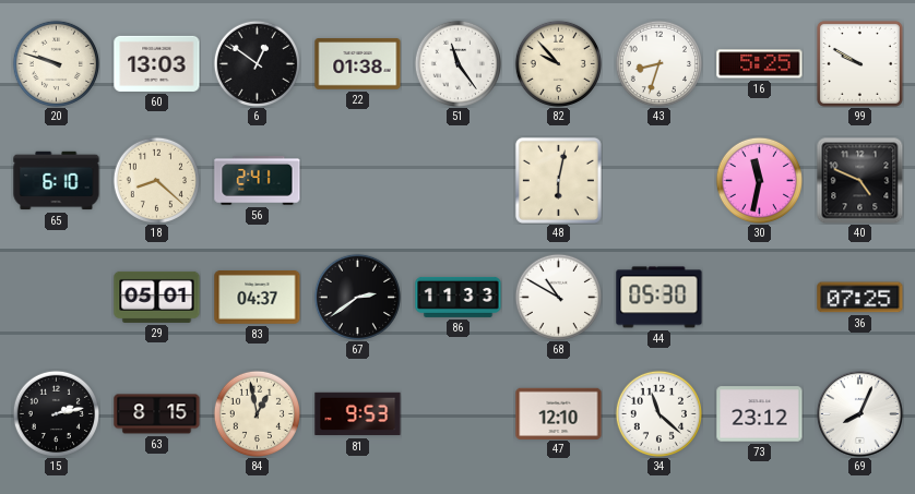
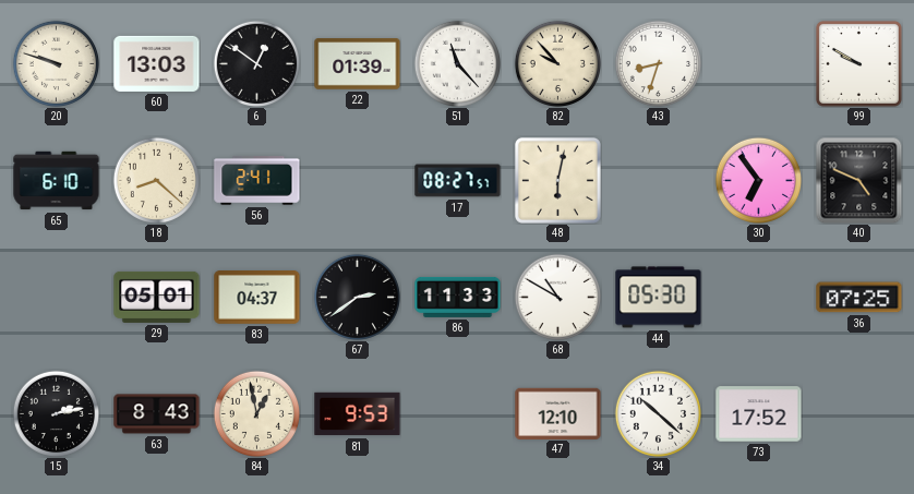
22: 01:38 -> 01:39 (358, 64)
51: 11:24 -> 11:23 (457, 63)
16: 5:25 -> none (760, 64)
17: none -> 08:27 (458, 181)
30: 11:32 -> 6:54 (758, 180)
63: 8:15 -> 8:43 (157, 414)
34: 11:22 -> 10:22 (658, 413)
73: 23:12 -> 17:52 (759, 414)
69: 8:04 -> none (859, 413)
